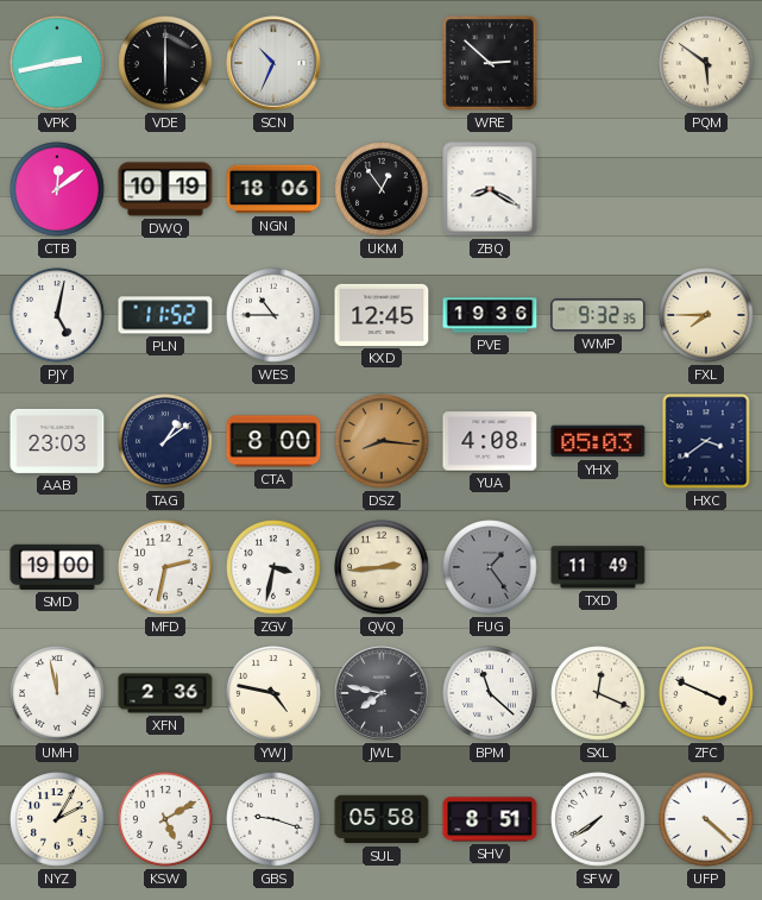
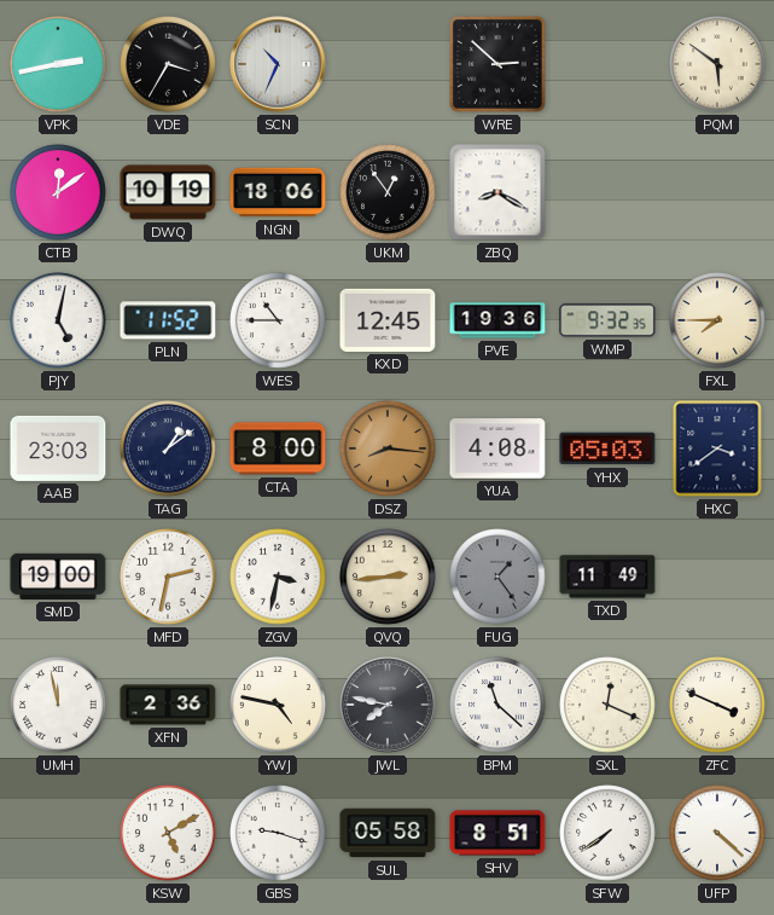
VDE: 6:00 -> 3:35 (168, 64)
NYZ: 2:05 -> none (57, 819)
